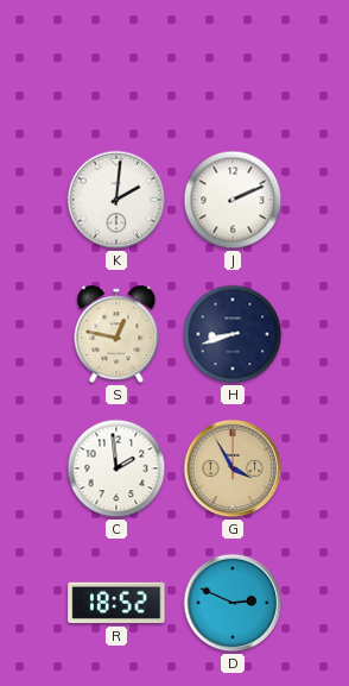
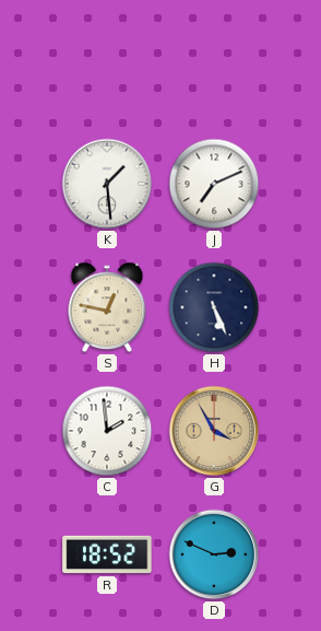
K: 2:01 -> 1:29 (107, 184)
J: 2:11 -> 7:11 (214, 184)
H: 8:42 -> 5:26 (214, 307)
